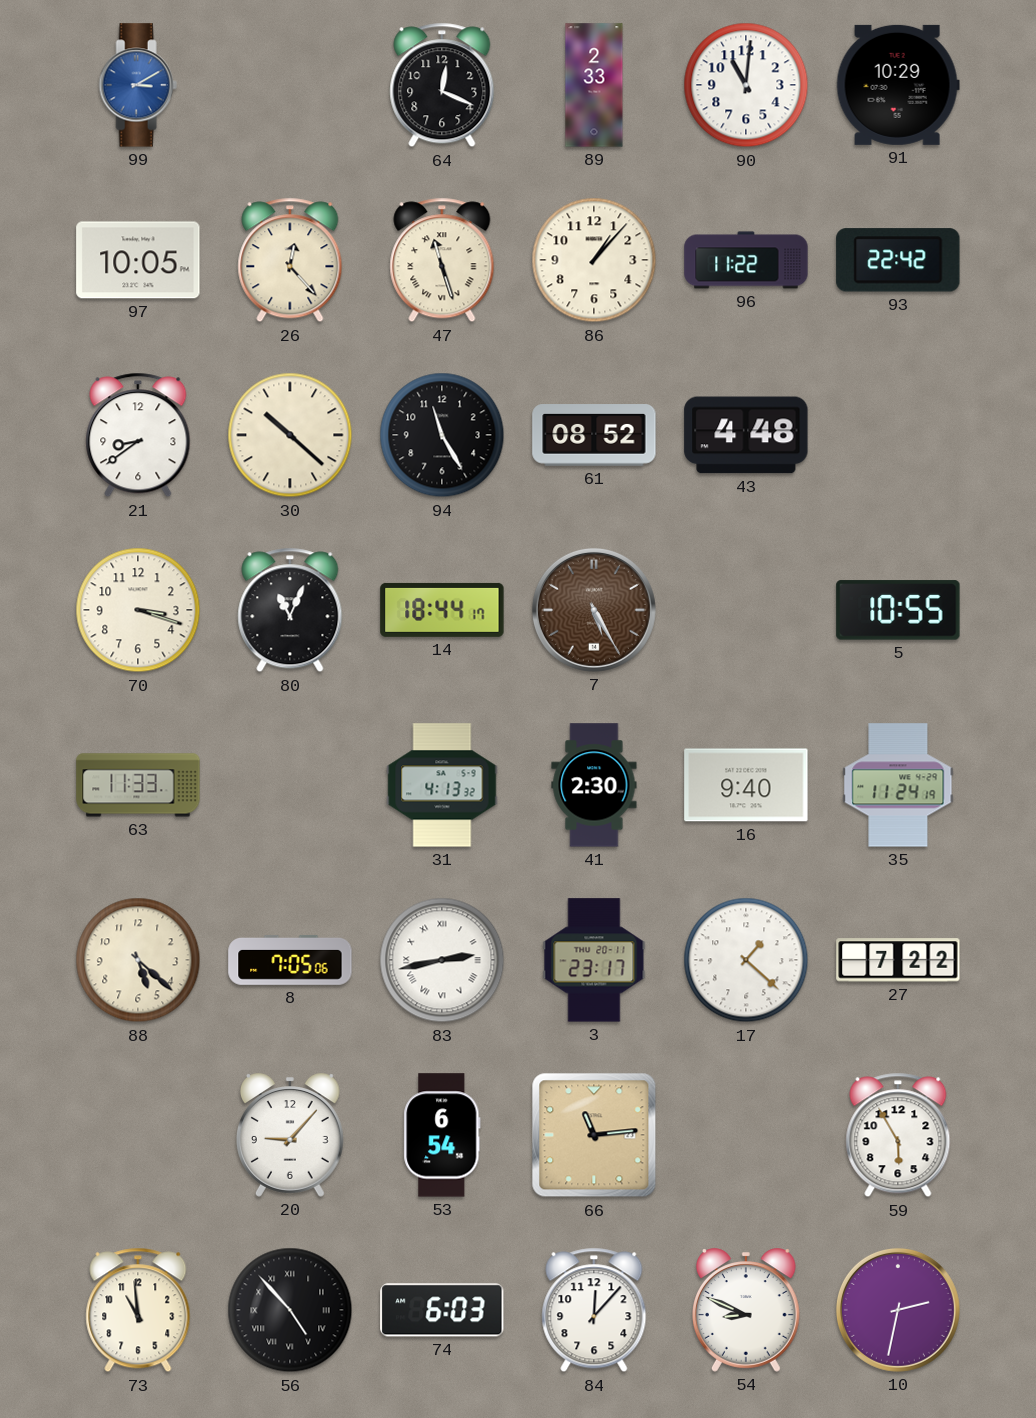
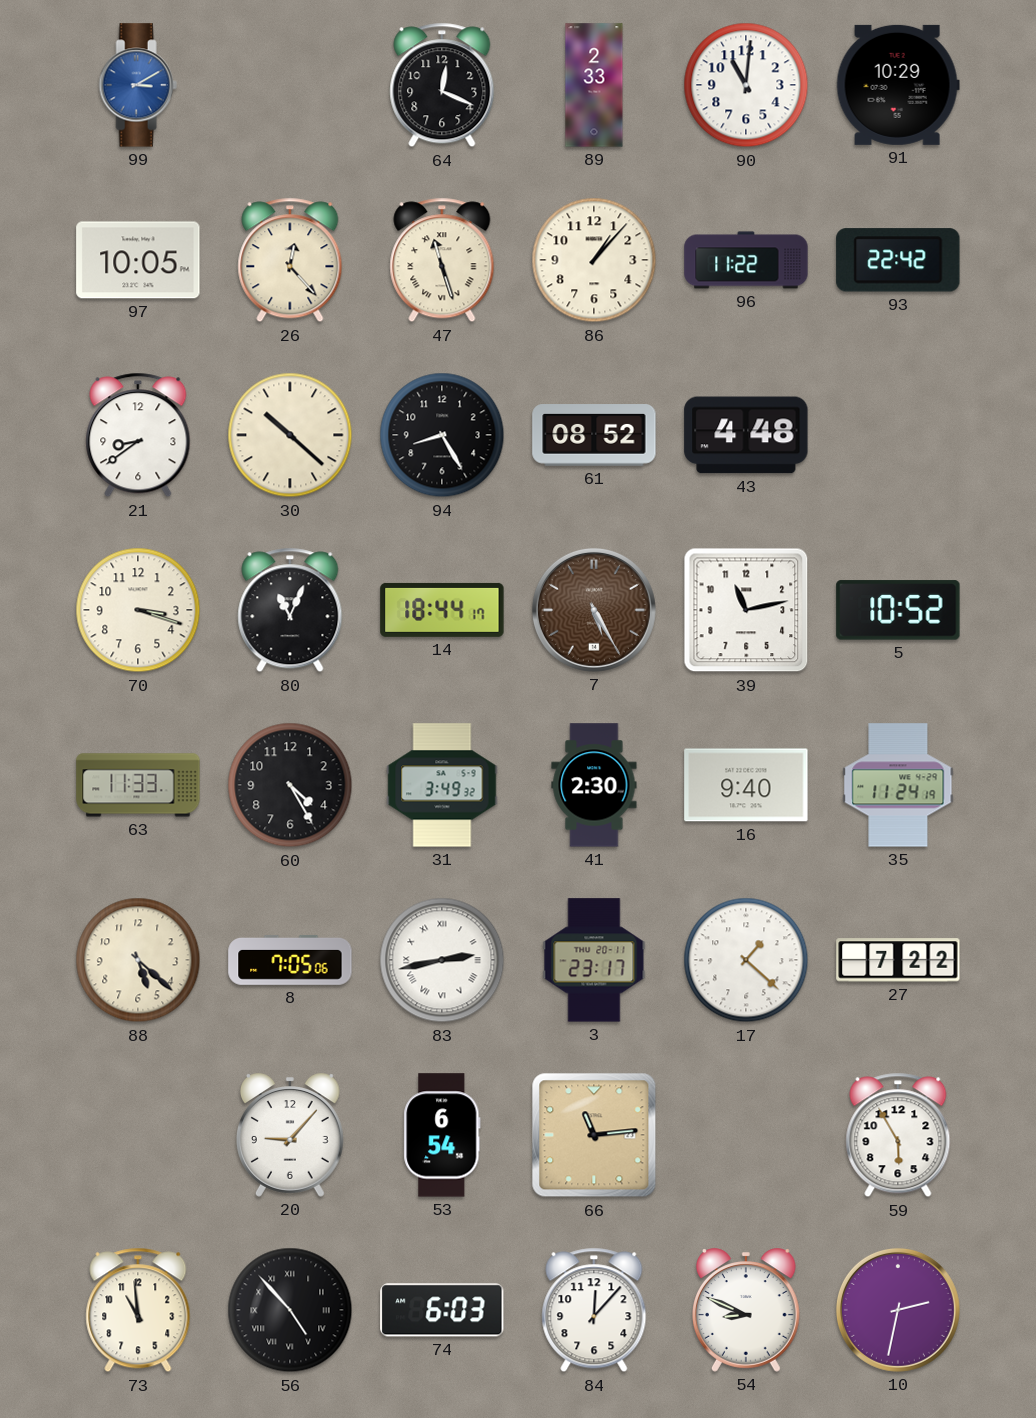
94: 11:25 -> 8:25 (442, 435)
39: none -> 11:13 (746, 610)
5: 10:55 -> 10:52 (898, 610)
60: none -> 4:25 (290, 785)
31: 4:13 -> 3:49 (442, 785)
